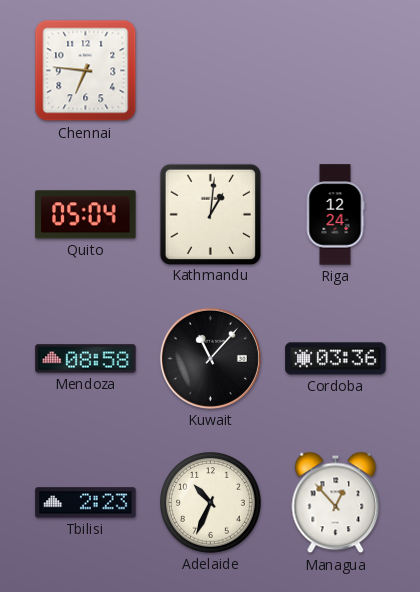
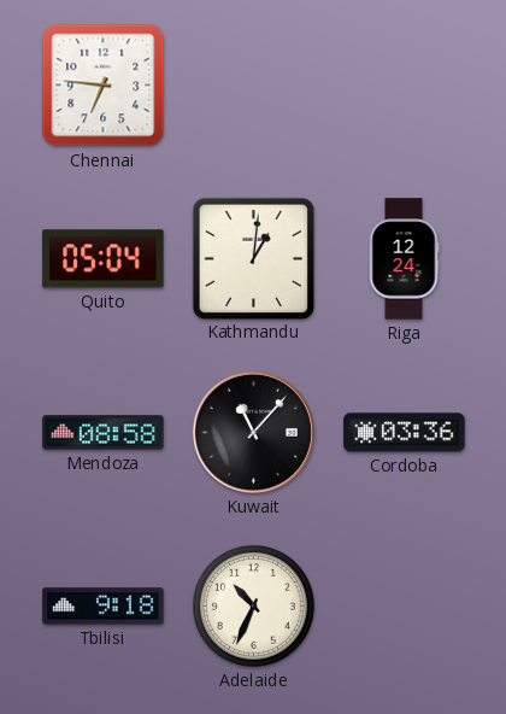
Tbilisi: 2:23 -> 9:18 (104, 607)
Managua: 12:53 -> none (336, 503)
